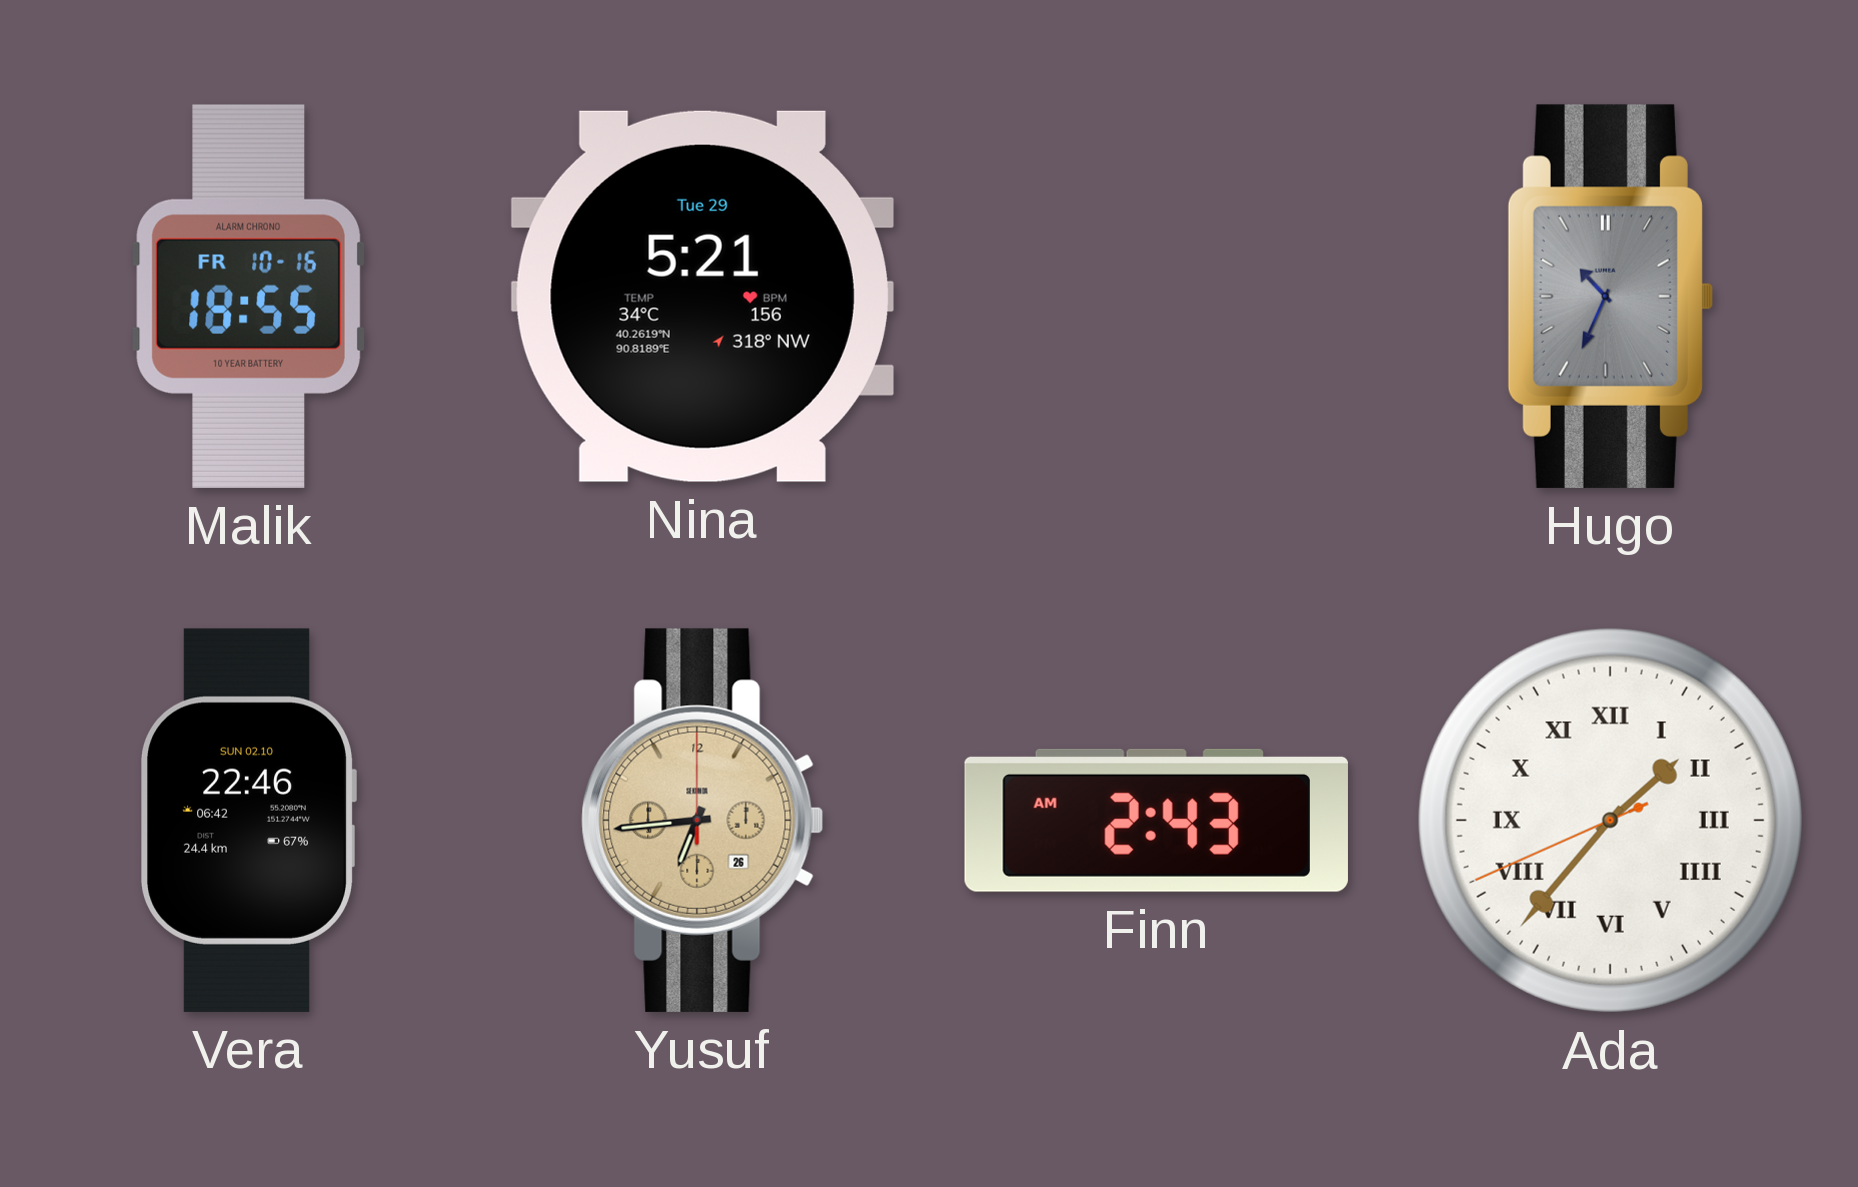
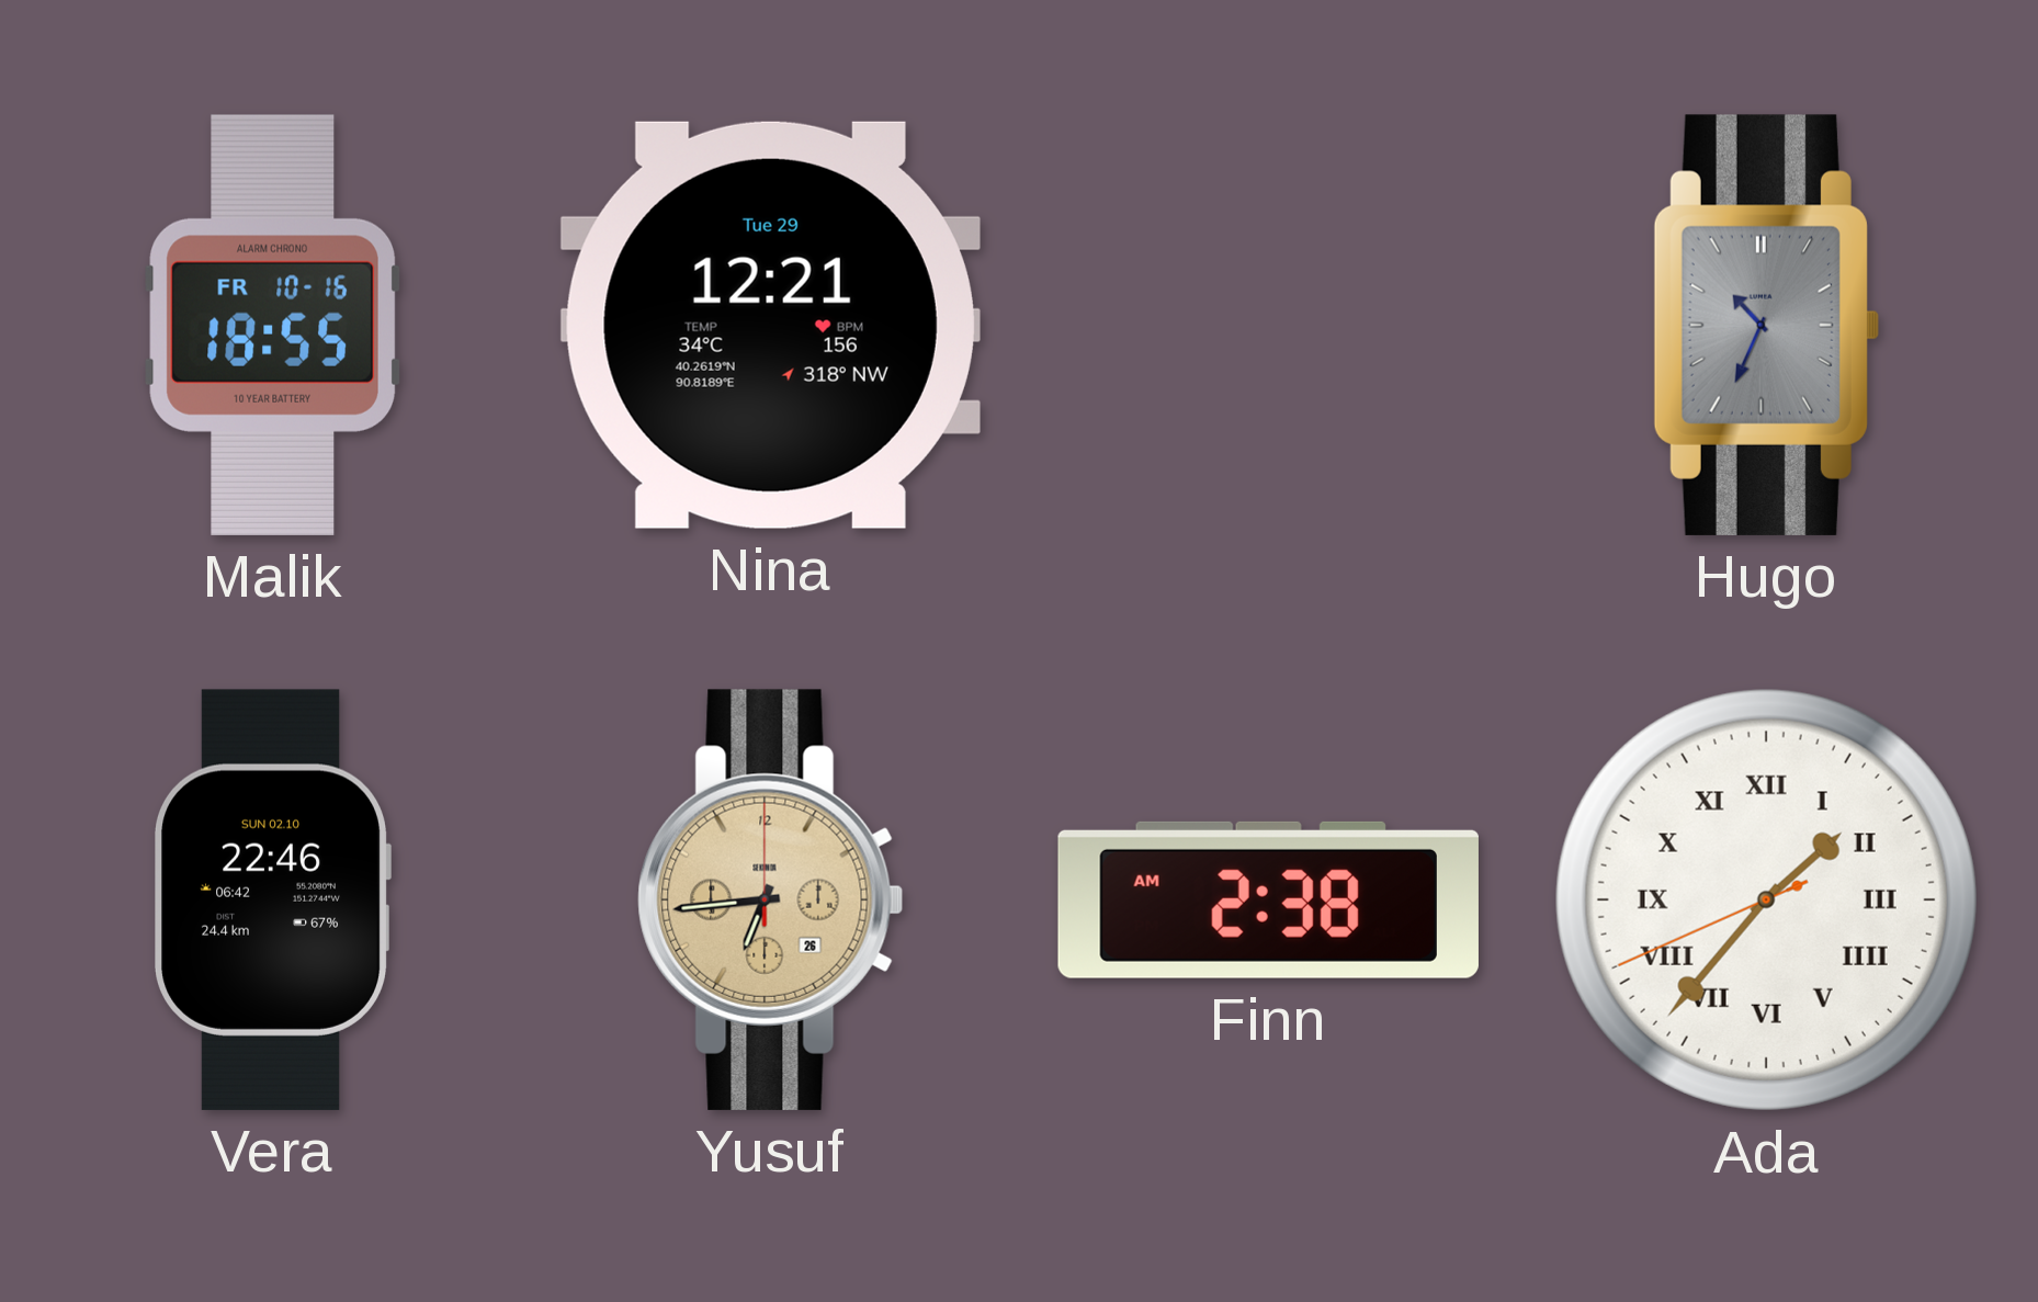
Nina: 5:21 -> 12:21 (770, 325)
Finn: 2:43 -> 2:38 (1268, 899)
